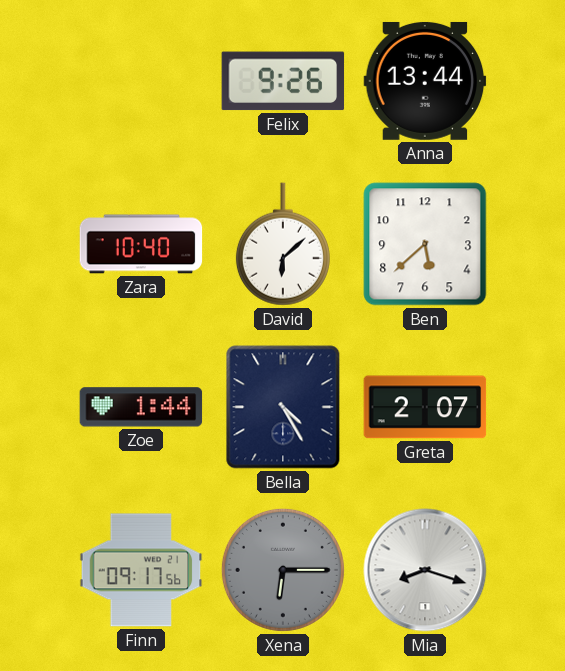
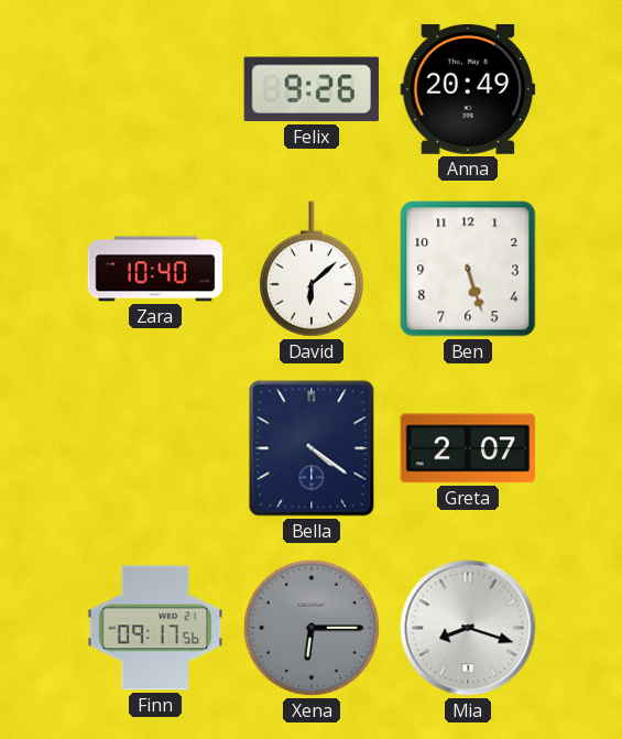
Anna: 13:44 -> 20:49 (468, 89)
Ben: 5:38 -> 5:27 (468, 269)
Zoe: 1:44 -> none (141, 407)
Bella: 4:25 -> 4:21 (312, 448)
